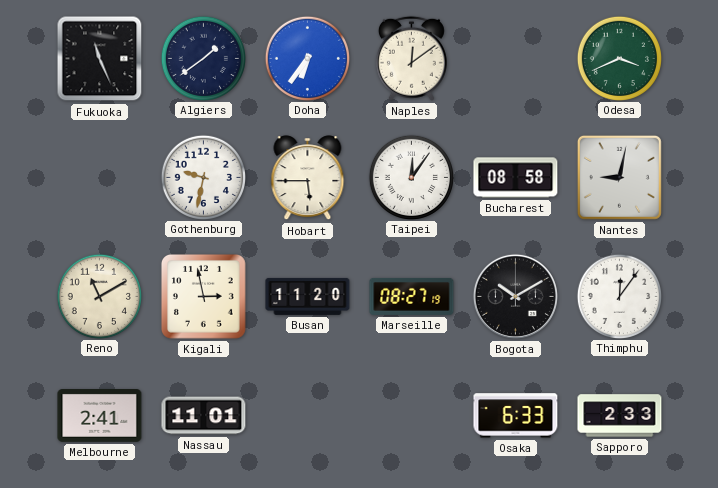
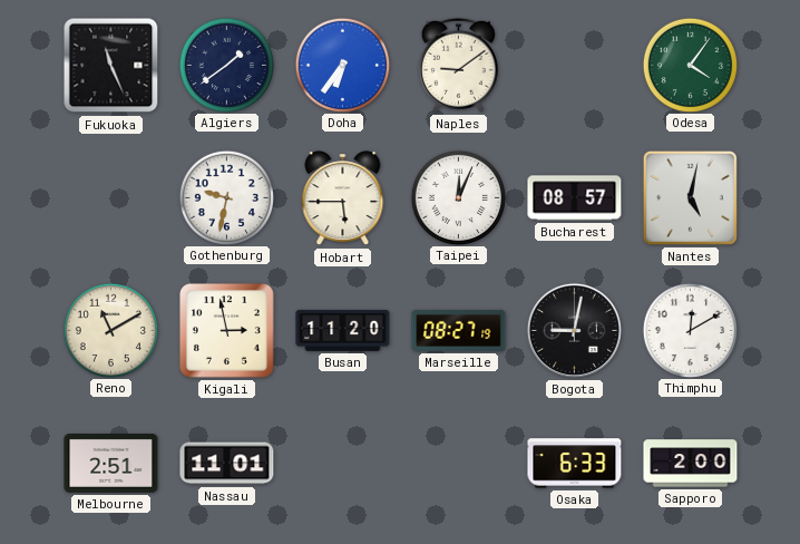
Naples: 12:09 -> 9:09 (458, 65)
Odesa: 3:41 -> 4:06 (690, 65)
Taipei: 12:06 -> 12:04 (458, 197)
Bucharest: 08:58 -> 08:57 (575, 198)
Nantes: 9:02 -> 5:02 (690, 197)
Bogota: 10:10 -> 9:02 (574, 330)
Thimphu: 12:06 -> 12:10 (690, 330)
Melbourne: 2:41 -> 2:51 (111, 464)
Sapporo: 2:33 -> 2:00 (691, 464)
